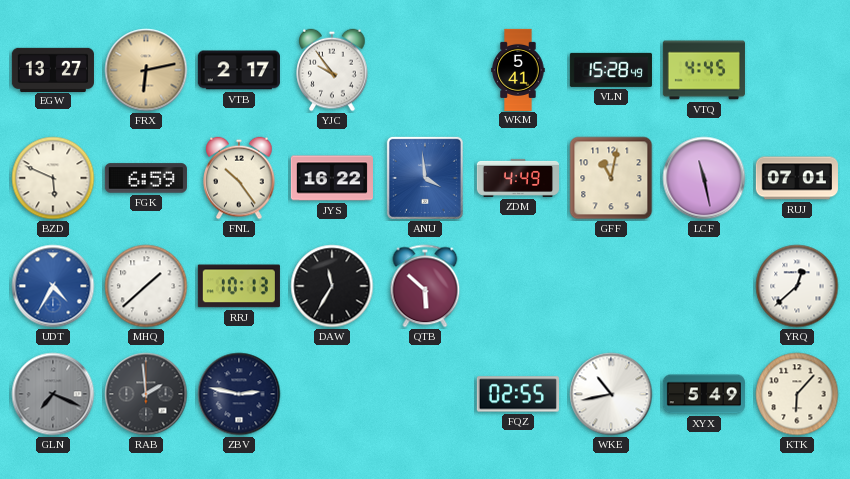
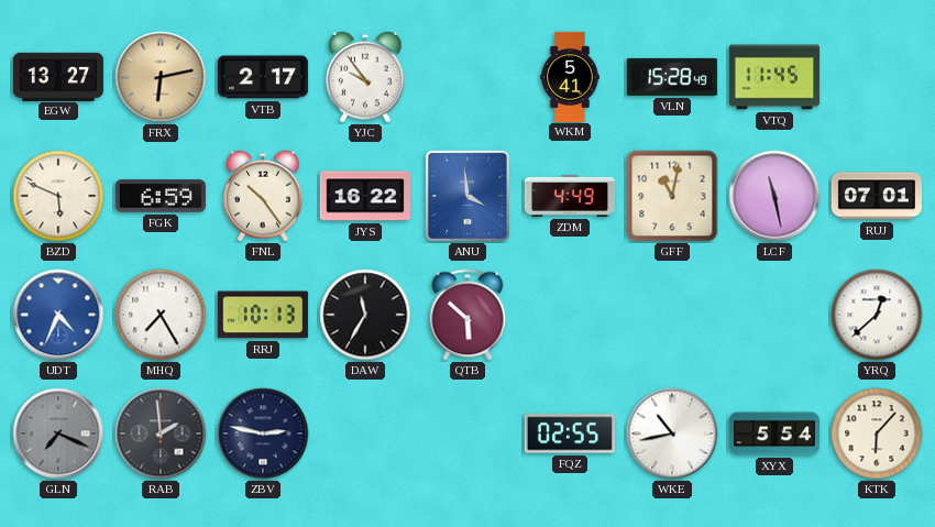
VTQ: 4:45 -> 11:45 (774, 77)
UDT: 4:35 -> 4:34 (58, 315)
MHQ: 1:38 -> 7:25 (161, 315)
XYX: 5:49 -> 5:54 (774, 433)
